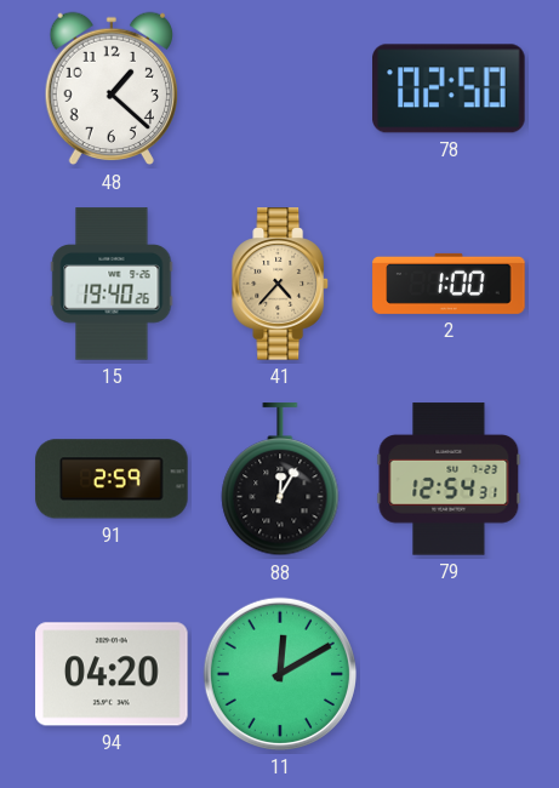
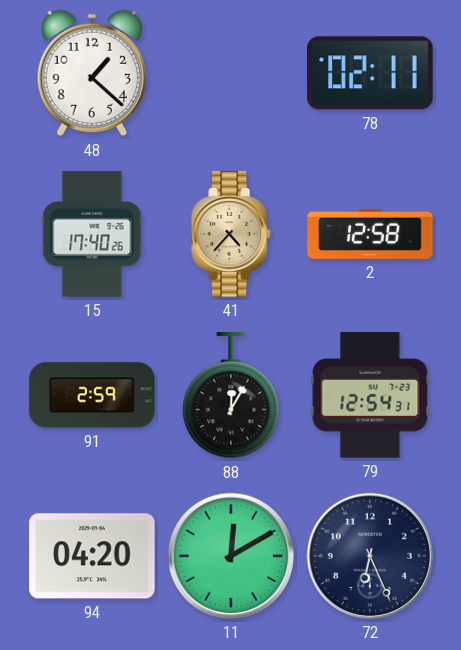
78: 02:50 -> 02:11 (370, 73)
15: 19:40 -> 17:40 (92, 234)
2: 1:00 -> 12:58 (370, 234)
72: none -> 6:26 (370, 556)
